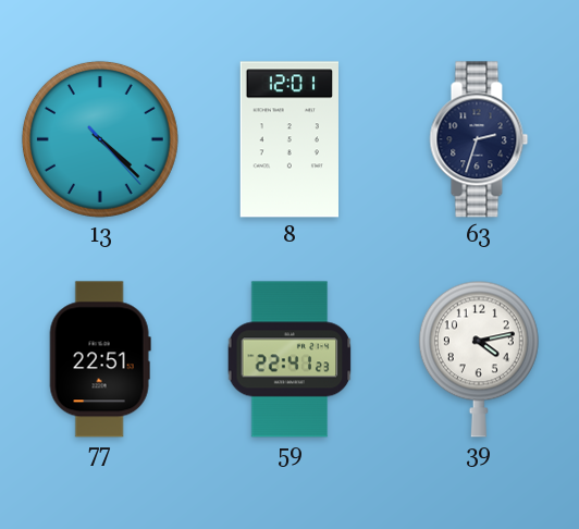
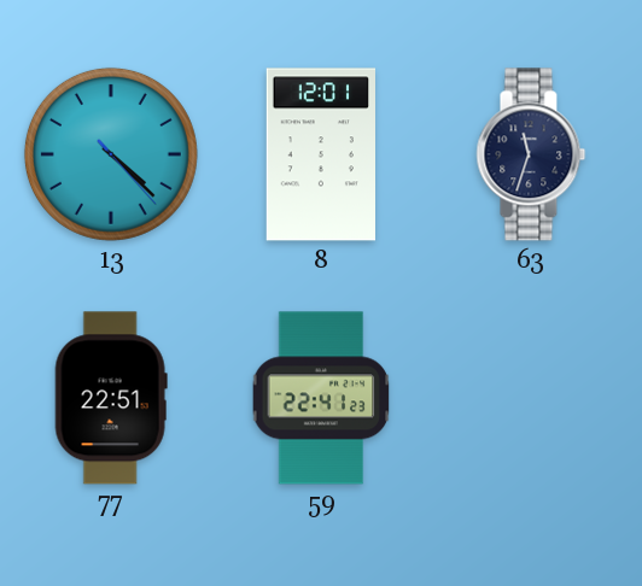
63: 2:33 -> 11:33 (531, 154)
39: 4:13 -> none (479, 359)
